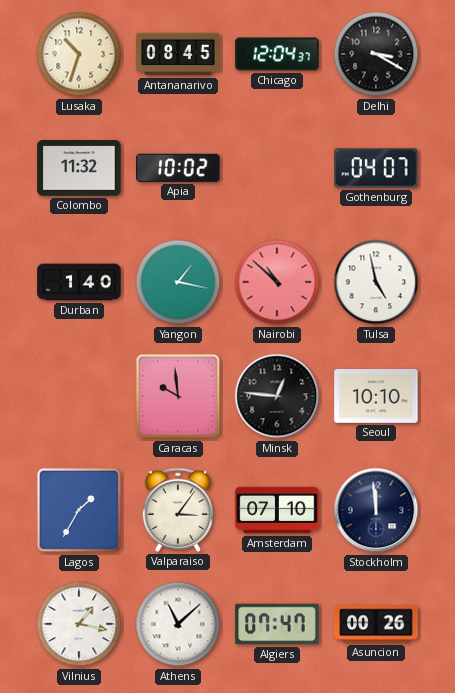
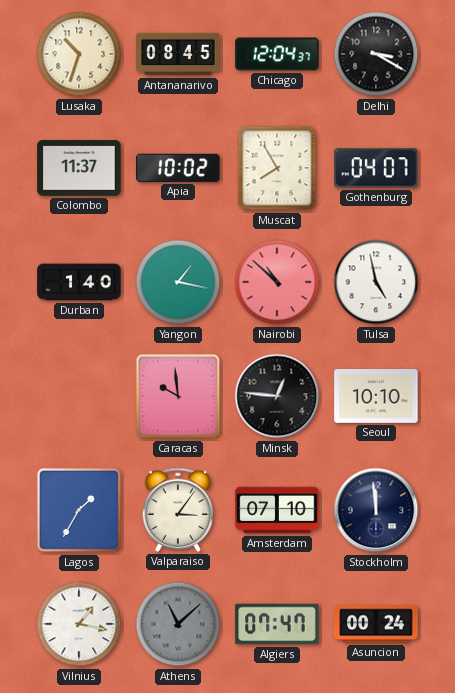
Colombo: 11:32 -> 11:37 (79, 168)
Muscat: none -> 7:55 (277, 168)
Athens dial: white -> grey (178, 624)
Asuncion: 00:26 -> 00:24 (376, 624)
